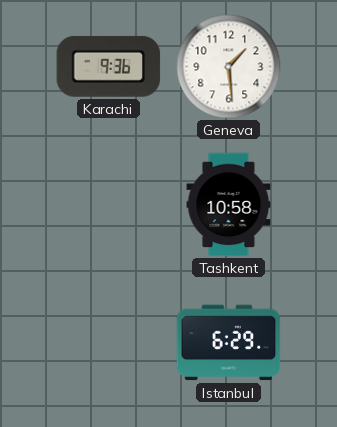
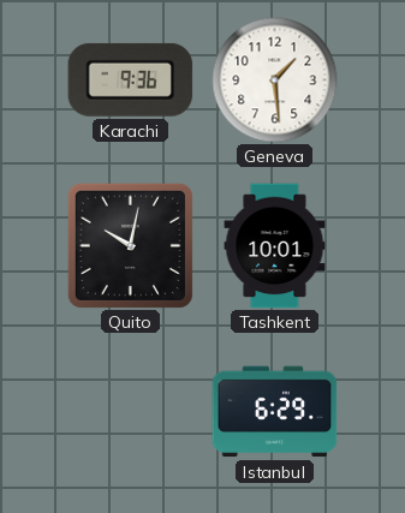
Quito: none -> 10:02 (130, 245)
Tashkent: 10:58 -> 10:01 (275, 246)
